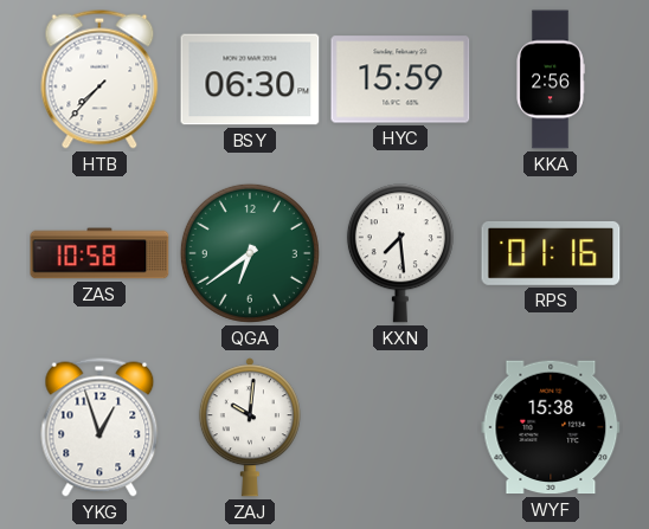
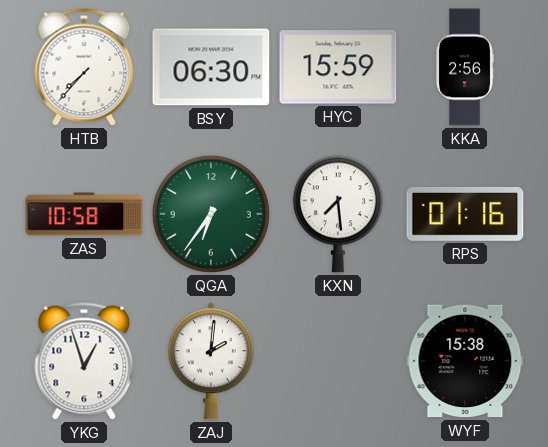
QGA: 6:39 -> 6:36 (211, 214)
ZAJ: 10:01 -> 2:01 (211, 361)
